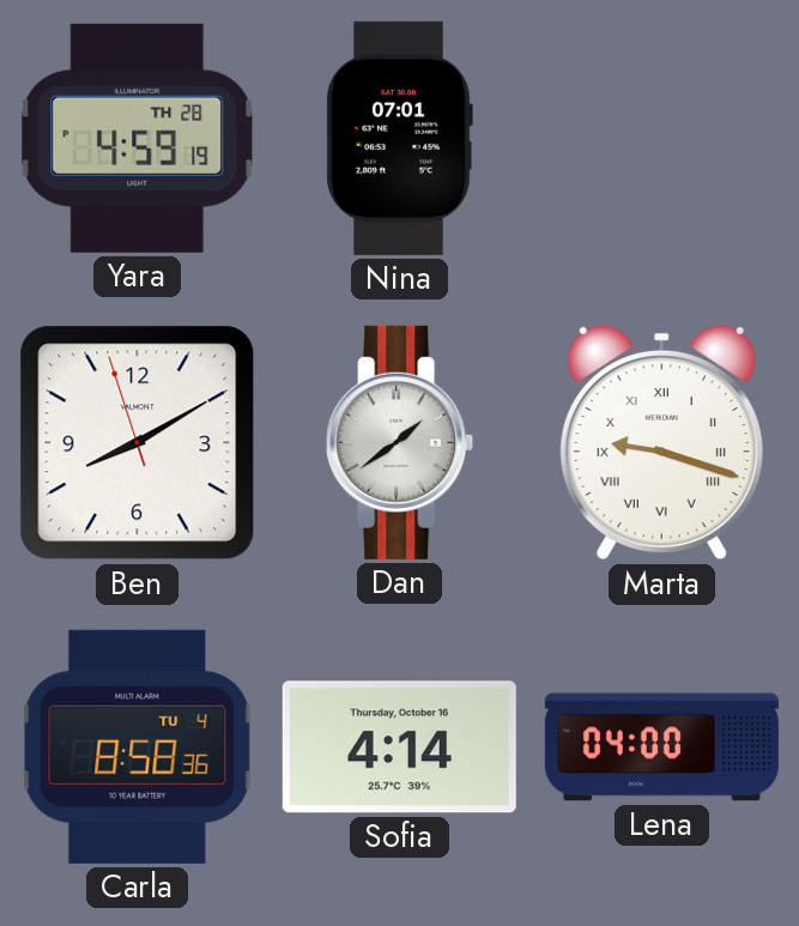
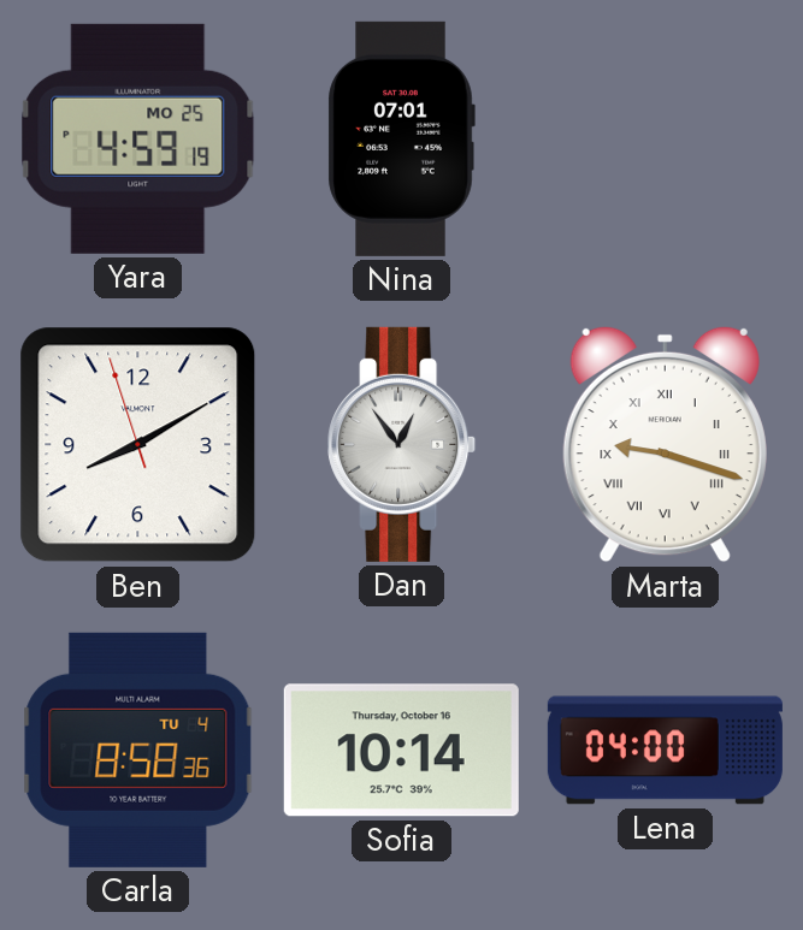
Yara date: TH 28 -> MO 25 (138, 138)
Dan: 1:39 -> 12:54 (402, 444)
Sofia: 4:14 -> 10:14 (401, 751)
